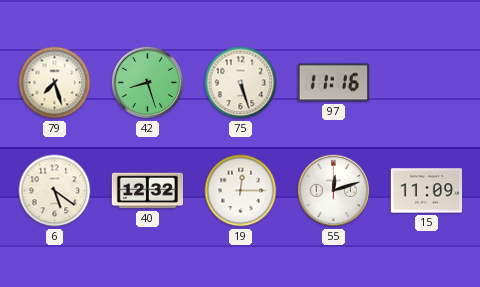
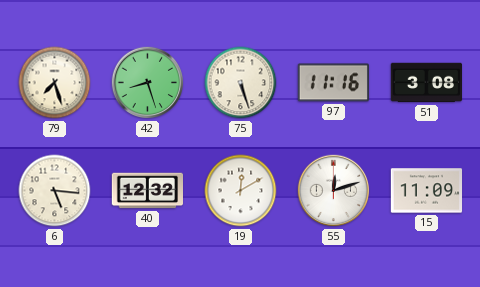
51: none -> 3:08 (426, 83)
6: 5:21 -> 5:16 (55, 191)
19: 12:15 -> 12:10 (241, 191)
